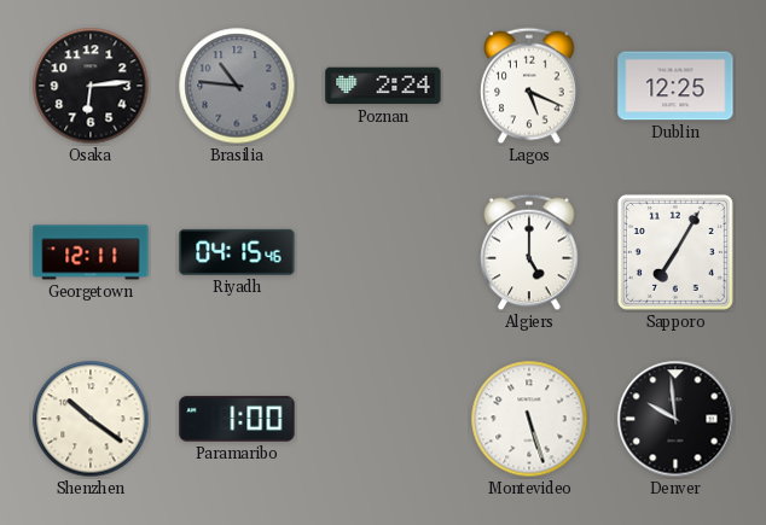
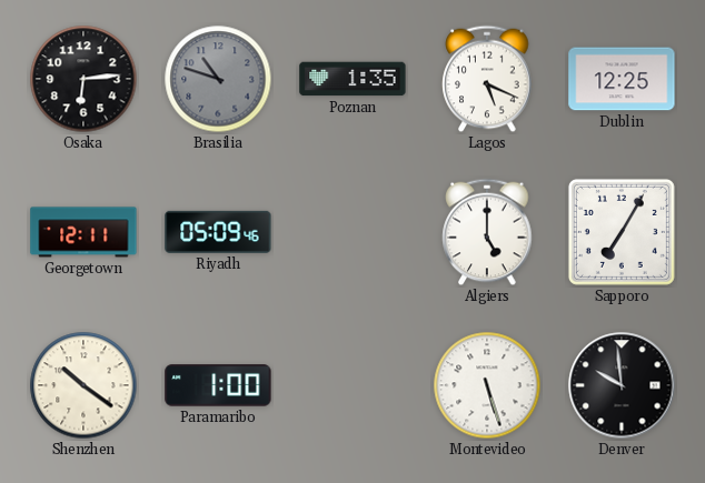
Brasilia: 10:46 -> 10:48 (218, 79)
Poznan: 2:24 -> 1:35 (352, 79)
Riyadh: 04:15 -> 05:09 (218, 232)
